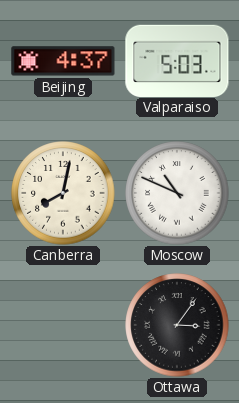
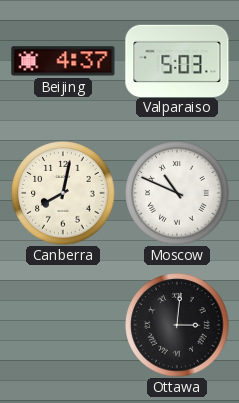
Ottawa: 3:06 -> 3:01 (177, 325)
